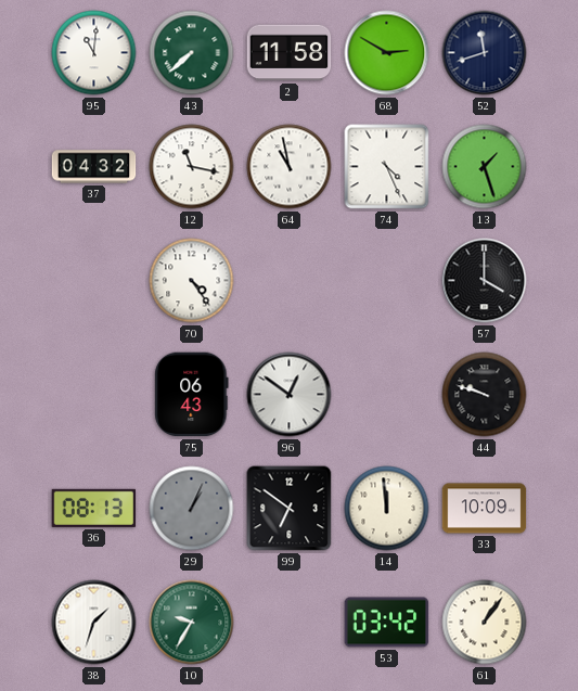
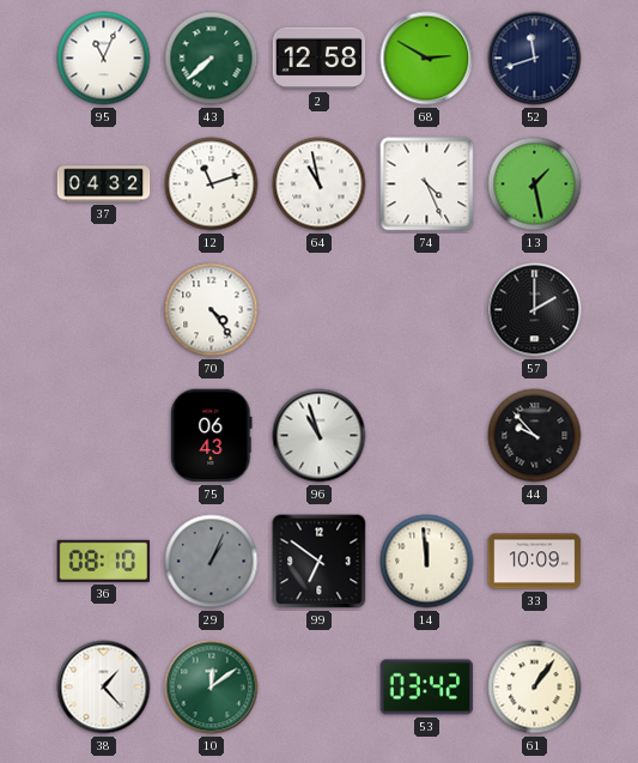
95: 11:01 -> 11:04 (104, 59)
2: 11:58 -> 12:58 (320, 59)
12: 11:17 -> 11:12 (212, 184)
13: 1:27 -> 1:28 (535, 184)
57: 4:00 -> 2:00 (535, 310)
96: 12:51 -> 10:57 (320, 436)
44: 9:48 -> 9:53 (535, 436)
36: 08:13 -> 08:10 (104, 561)
38: 1:33 -> 1:23 (104, 688)
10: 9:35 -> 12:09 (212, 688)
